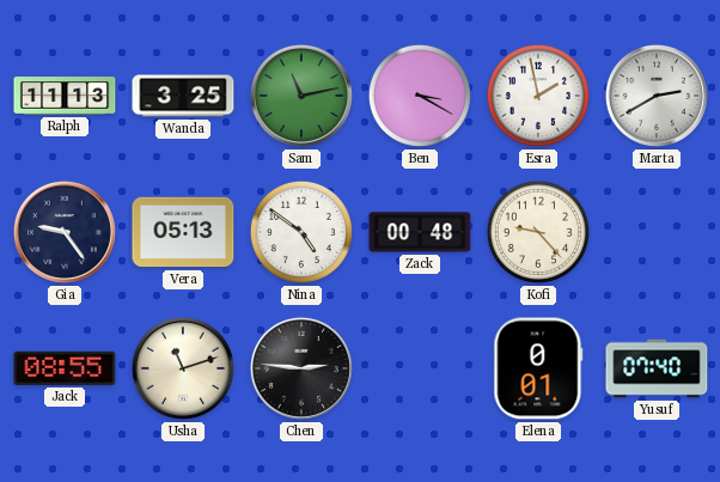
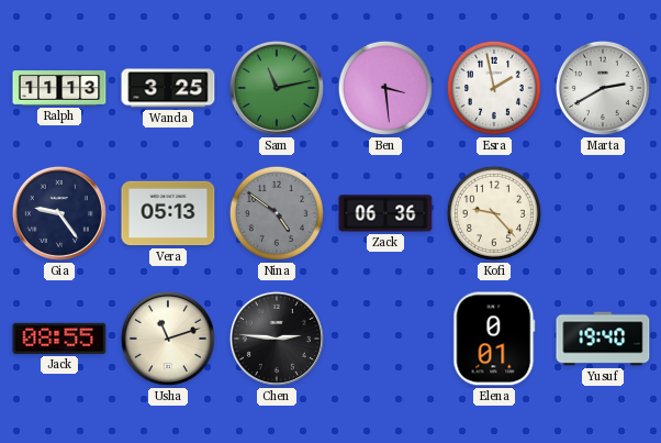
Ben: 3:20 -> 3:29 (385, 88)
Nina dial: white -> grey (277, 213)
Zack: 00:48 -> 06:36 (385, 213)
Yusuf: 07:40 -> 19:40 (603, 339)
